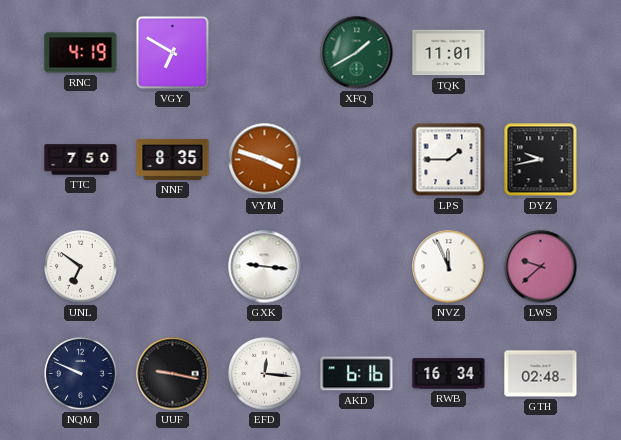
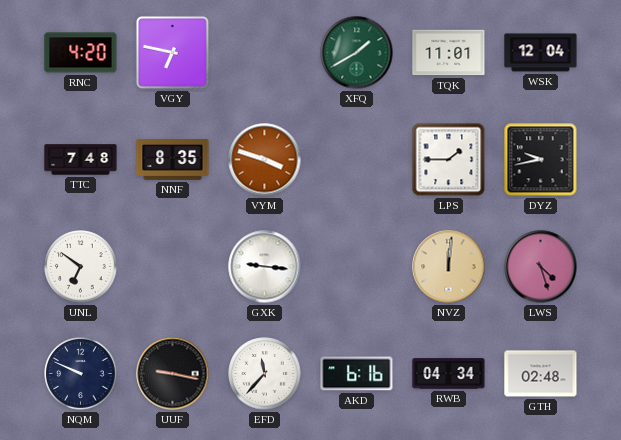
RNC: 4:19 -> 4:20 (81, 53)
VGY: 6:50 -> 6:47 (172, 52)
WSK: none -> 12:04 (541, 53)
TTC: 7:50 -> 7:48 (81, 160)
NVZ: 11:56 -> 12:01 (449, 267)
NVZ dial: white -> champagne (449, 267)
LWS: 9:38 -> 4:27 (541, 267)
EFD: 12:16 -> 11:37 (265, 374)
RWB: 16:34 -> 04:34 (449, 374)
